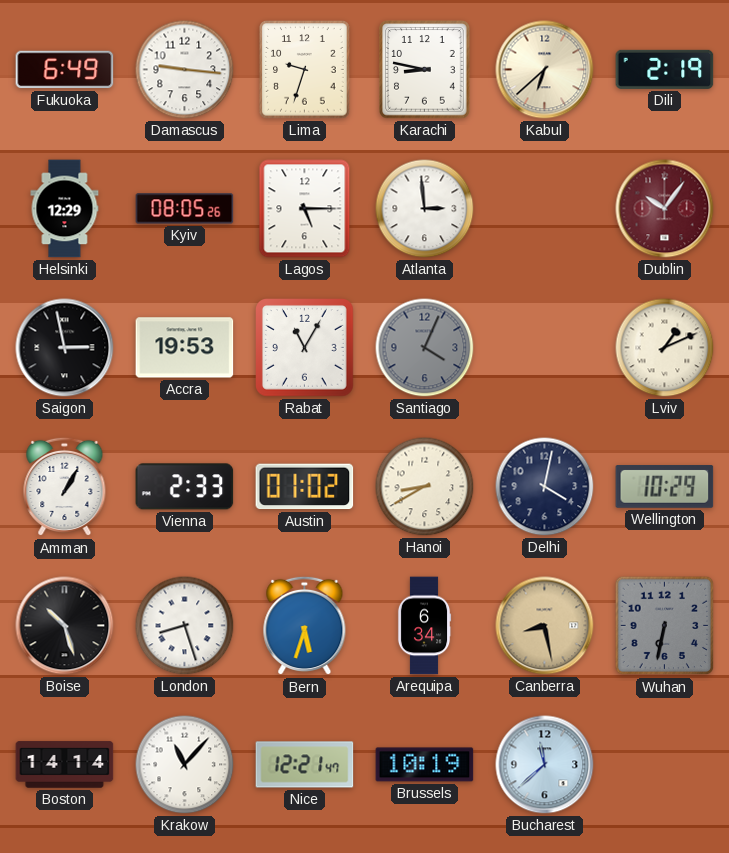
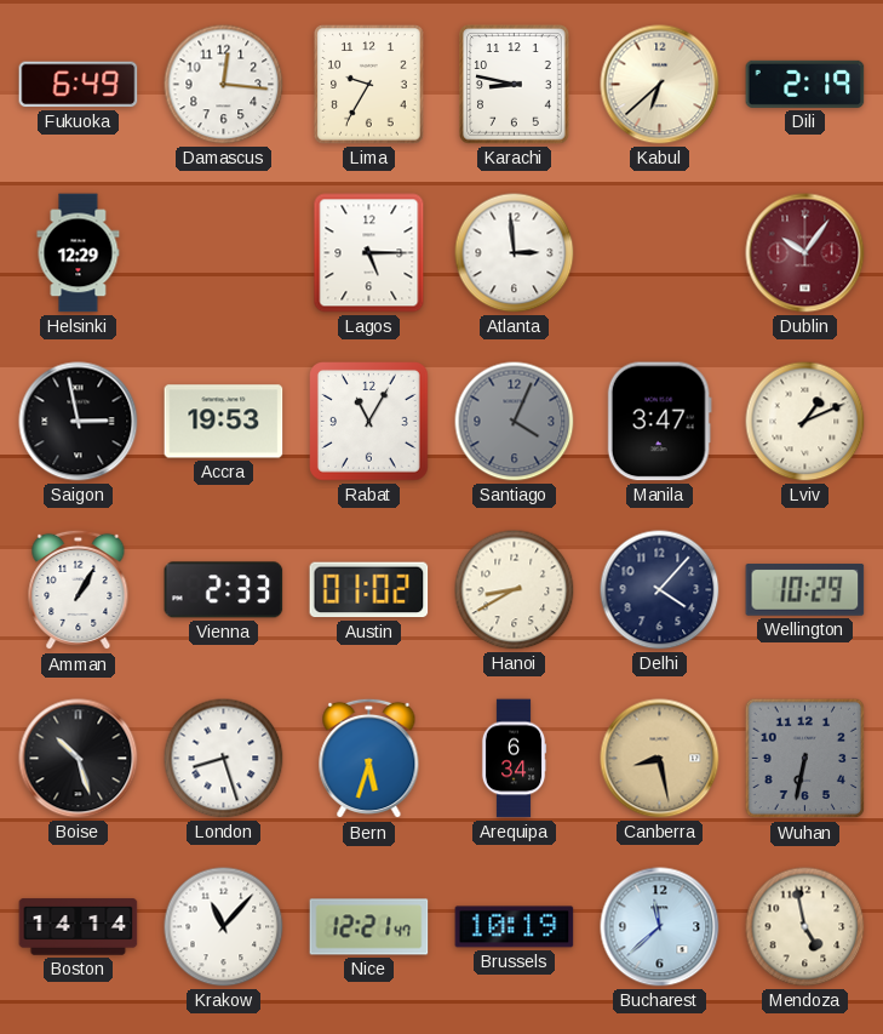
Damascus: 9:16 -> 12:16 (224, 85)
Lima: 9:33 -> 9:35 (369, 85)
Kyiv: 08:05 -> none (185, 209)
Manila: none -> 3:47 (659, 422)
Delhi: 4:02 -> 4:07 (660, 590)
Mendoza: none -> 4:58 (805, 927)
